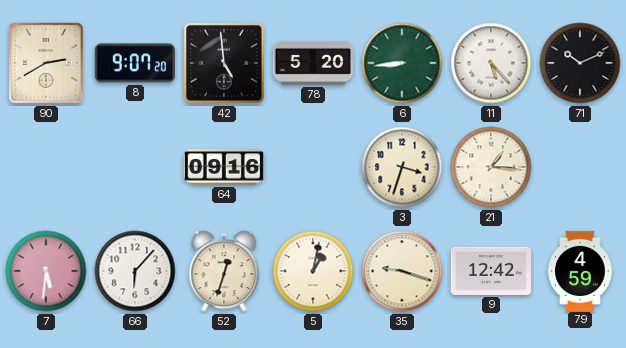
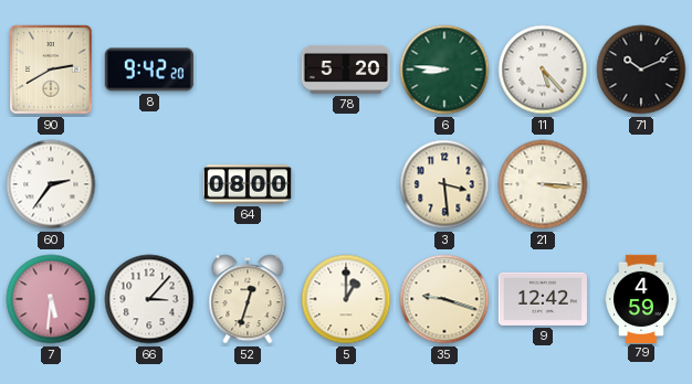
8: 9:07 -> 9:42 (149, 70)
42: 4:59 -> none (225, 64)
6: 8:44 -> 8:46 (444, 70)
60: none -> 2:36 (51, 184)
64: 09:16 -> 08:00 (247, 184)
3: 3:33 -> 3:29 (444, 184)
21: 1:16 -> 3:16 (543, 184)
66: 6:07 -> 3:07 (149, 299)
5: 1:02 -> 1:00 (346, 299)
